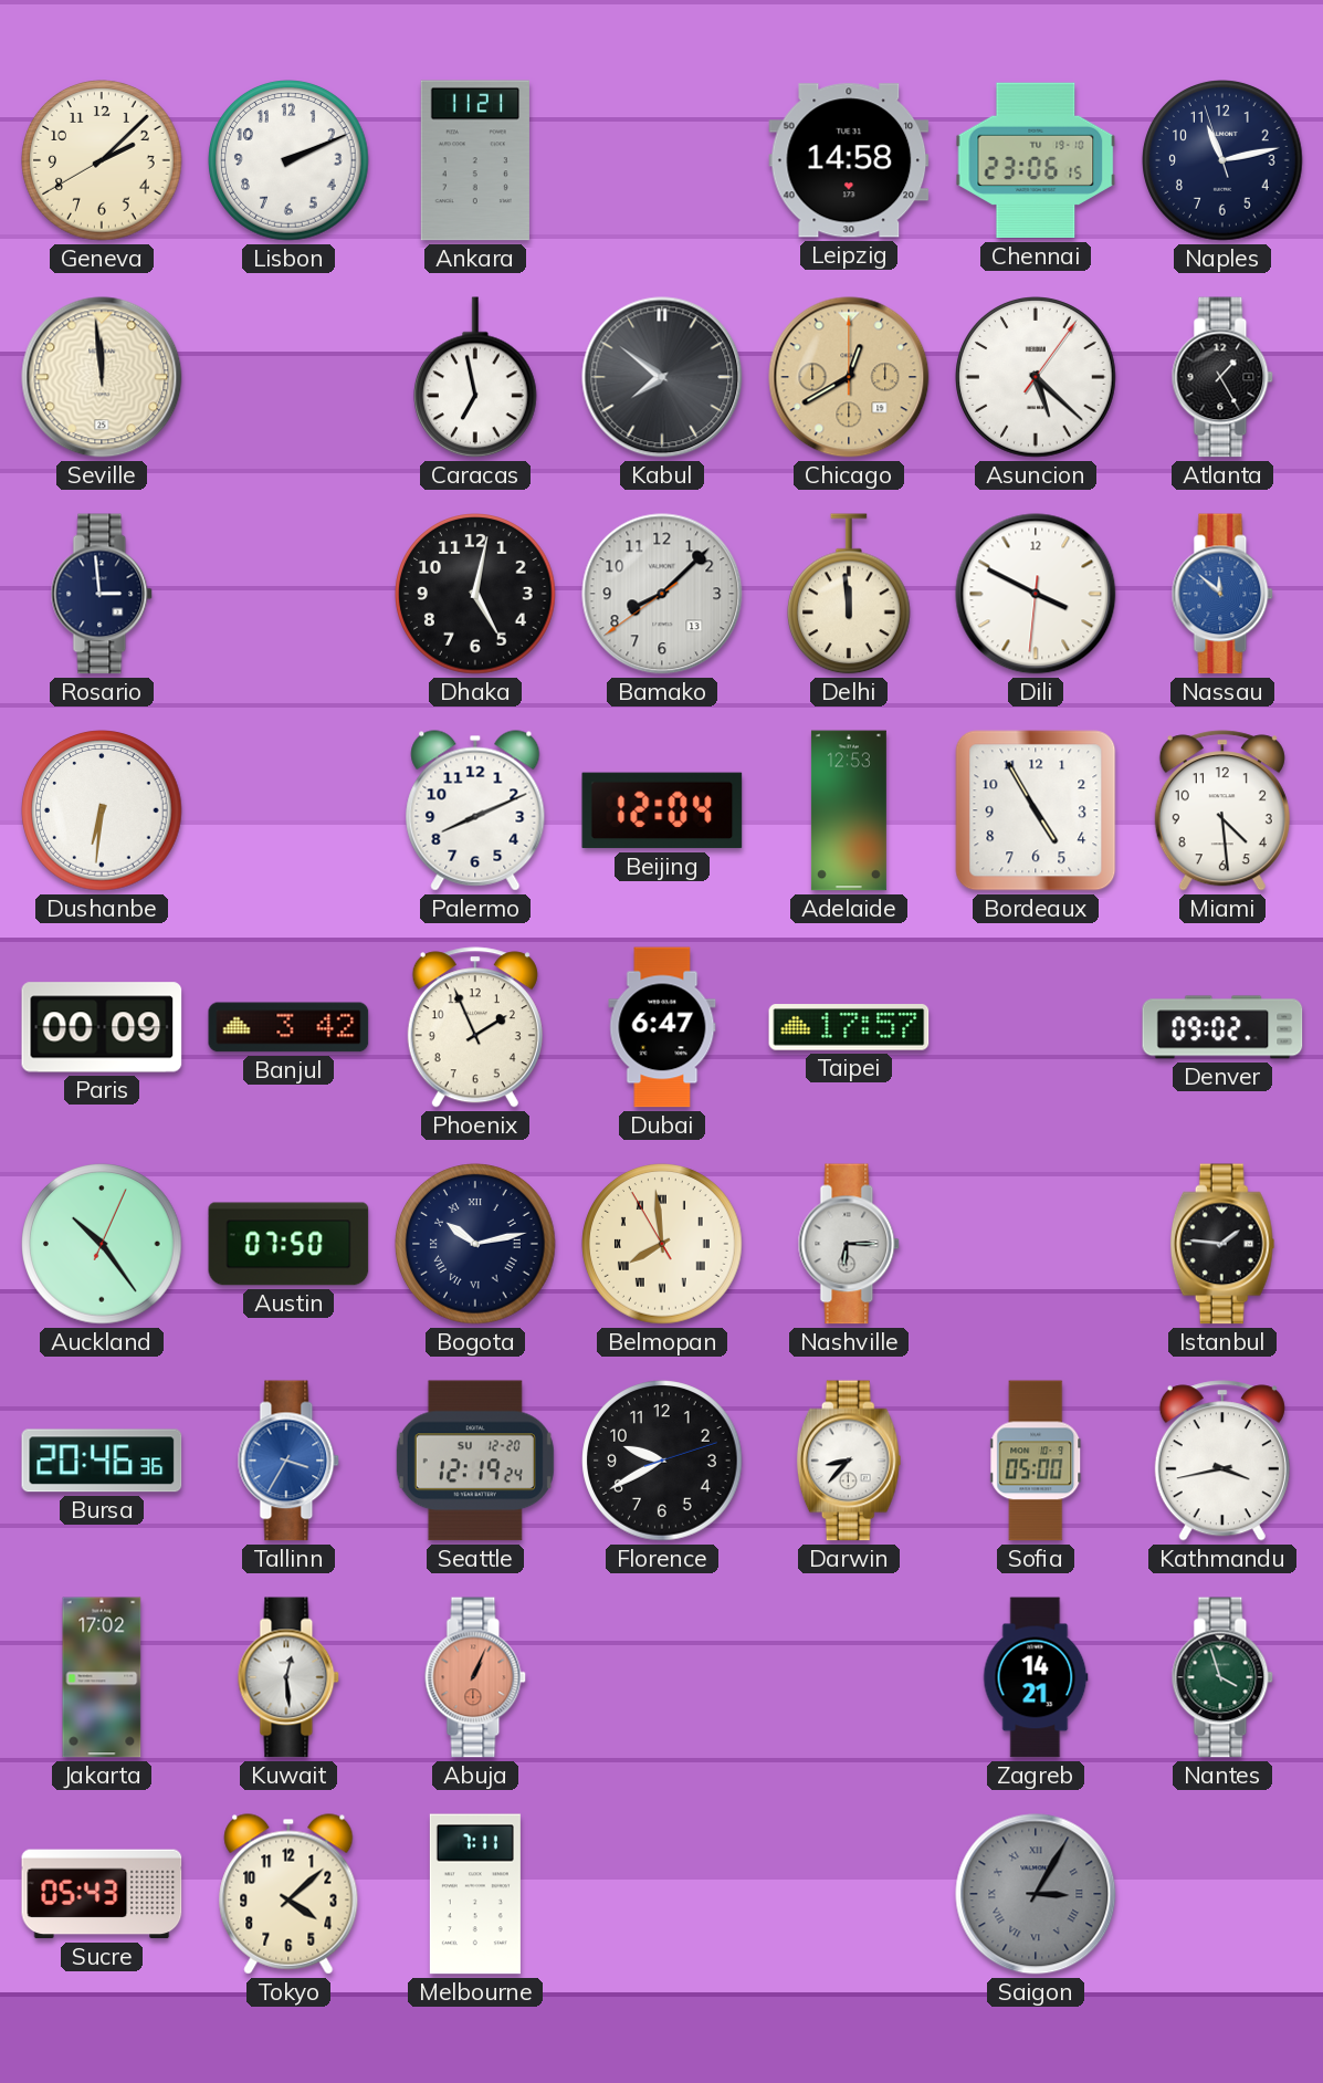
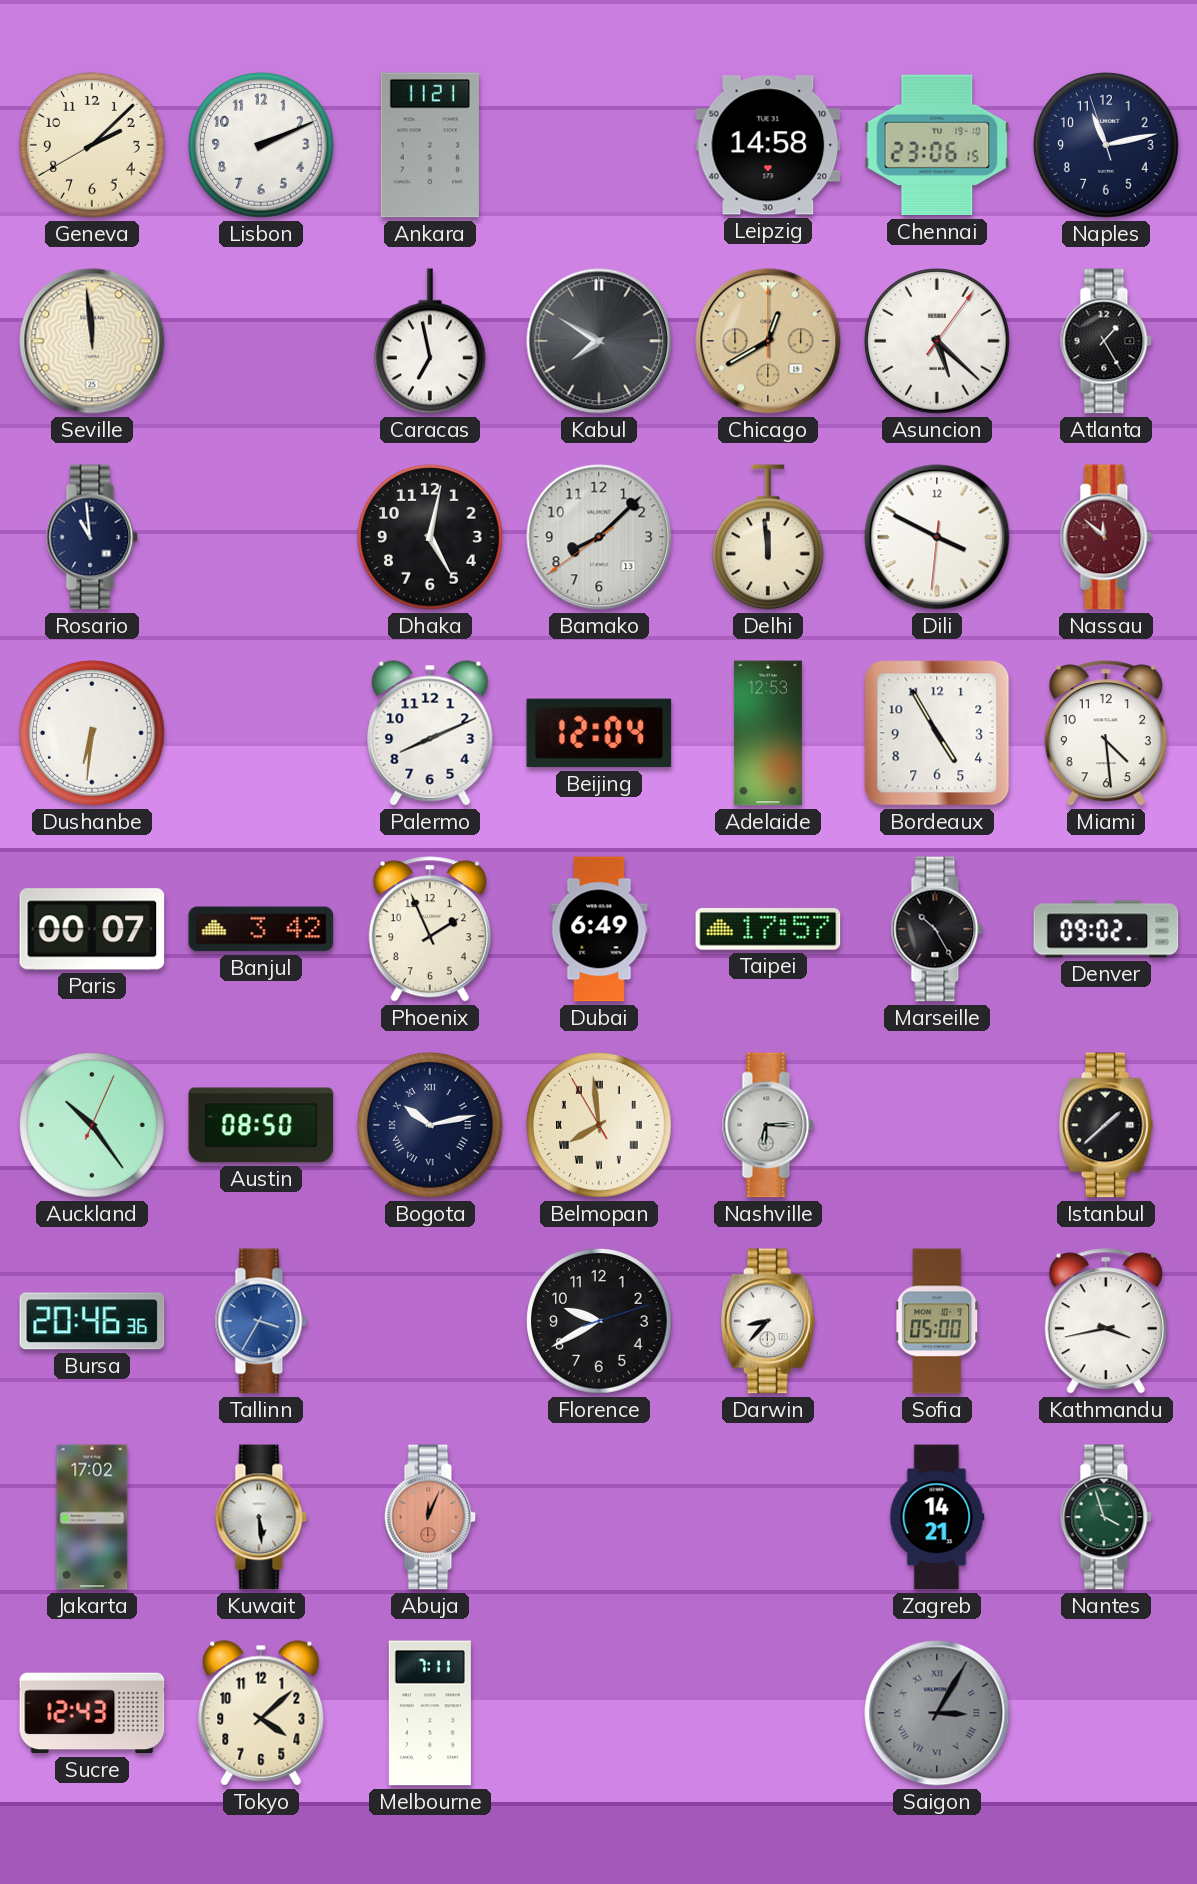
Kabul: 7:51 -> 7:50 (599, 341)
Rosario: 2:59 -> 10:59 (92, 537)
Nassau dial: blue -> burgundy (1106, 537)
Paris: 00:09 -> 00:07 (92, 929)
Dubai: 6:47 -> 6:49 (599, 929)
Marseille: none -> 10:25 (937, 929)
Austin: 07:50 -> 08:50 (261, 1125)
Istanbul: 1:46 -> 1:38 (1106, 1125)
Seattle: 12:19 -> none (475, 1461)
Kuwait: 12:29 -> 5:29 (261, 1517)
Abuja: 1:04 -> 12:04 (430, 1517)
Sucre: 05:43 -> 12:43 (92, 1713)
